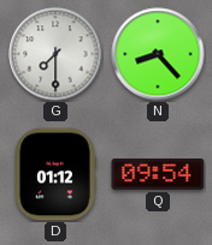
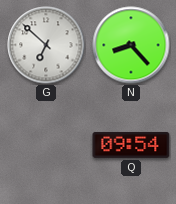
G: 7:30 -> 6:52 (46, 45)
D: 01:12 -> none (55, 174)
